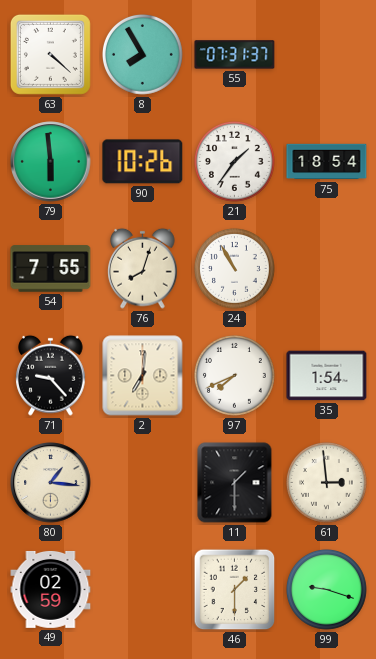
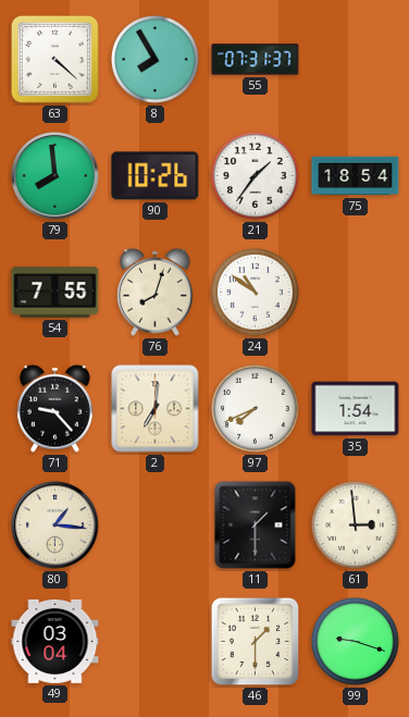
79: 5:59 -> 7:59 (55, 176)
24: 10:55 -> 10:51 (256, 293)
49: 02:59 -> 03:04 (55, 641)
